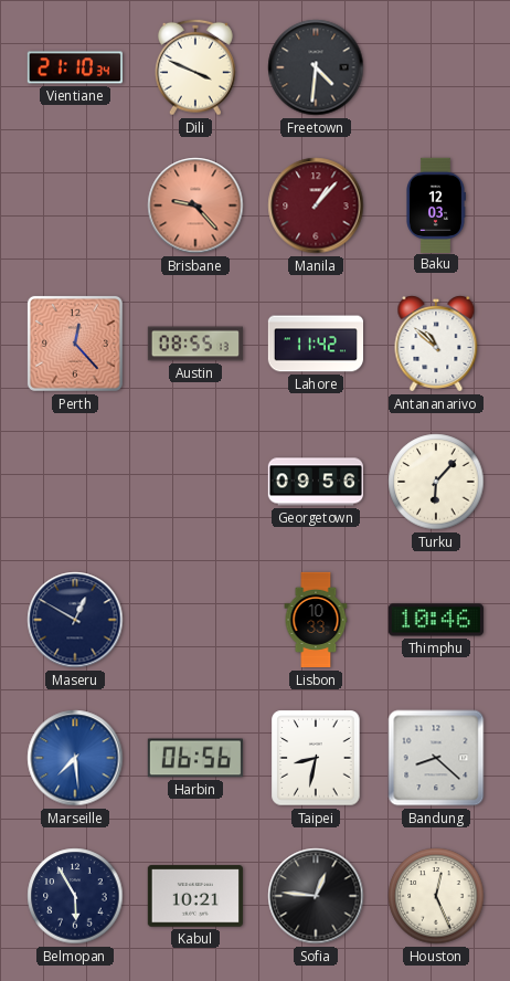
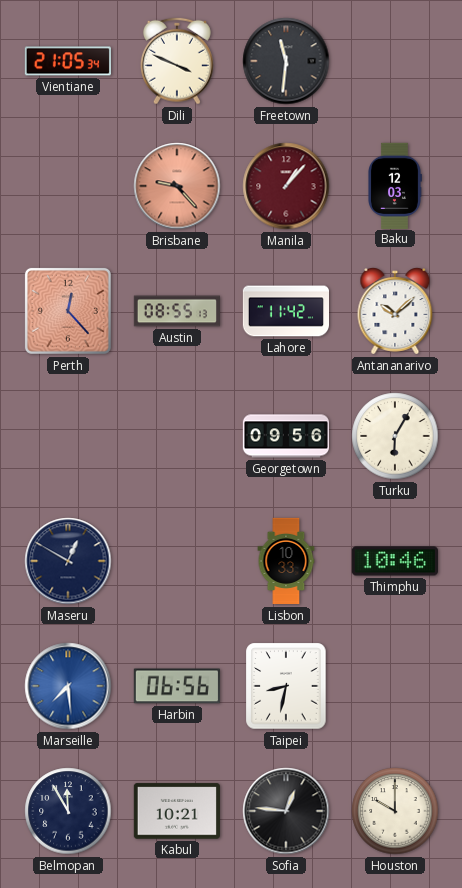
Vientiane: 21:10 -> 21:05 (67, 61)
Freetown: 4:31 -> 11:31 (286, 61)
Antananarivo: 10:52 -> 10:08 (395, 311)
Turku: 6:07 -> 6:05 (395, 436)
Bandung: 8:22 -> none (436, 758)
Belmopan: 5:55 -> 11:55 (68, 811)
Houston: 12:26 -> 10:00 (395, 811)
